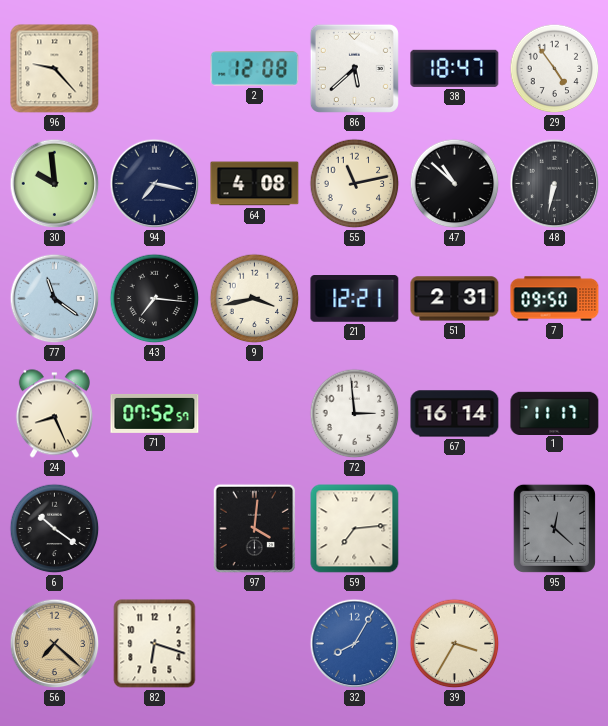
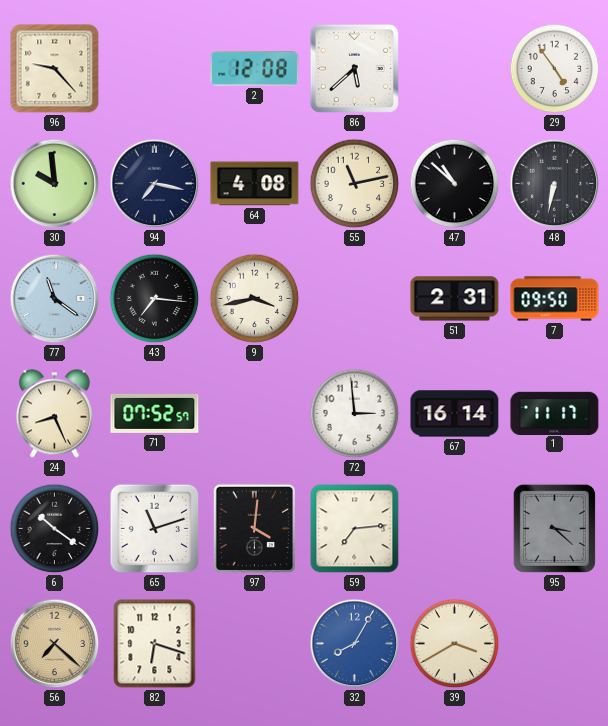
38: 18:47 -> none (455, 68)
21: 12:21 -> none (355, 299)
65: none -> 11:12 (155, 529)
95: 12:22 -> 3:22 (554, 528)
39: 3:35 -> 3:40 (455, 644)
